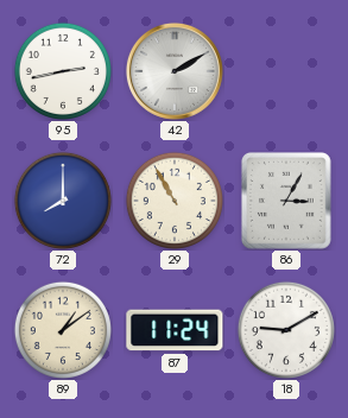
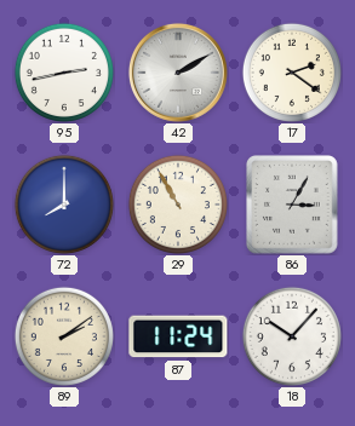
17: none -> 2:21 (292, 73)
89: 1:09 -> 2:09 (64, 336)
18: 9:10 -> 10:07 (292, 336)
